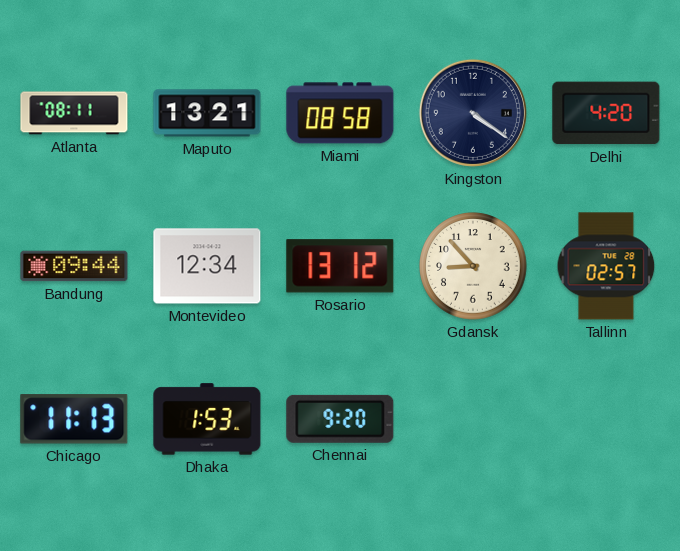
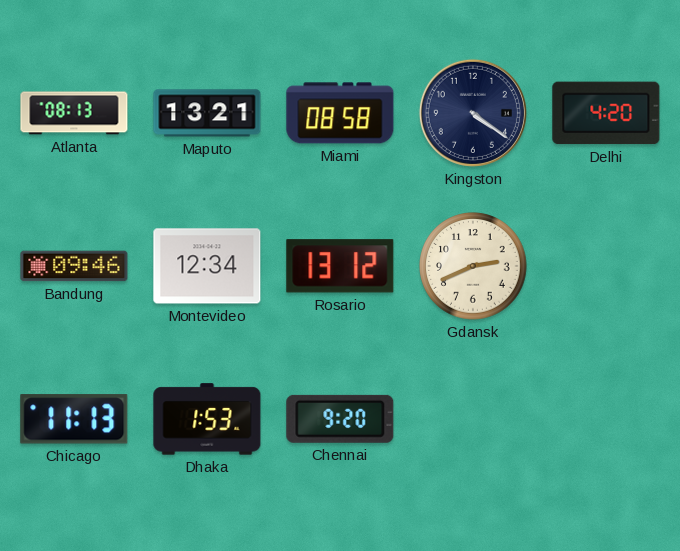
Atlanta: 08:11 -> 08:13 (74, 113)
Bandung: 09:44 -> 09:46 (74, 266)
Gdansk: 8:53 -> 2:41 (473, 266)
Tallinn: 02:57 -> none (606, 266)
